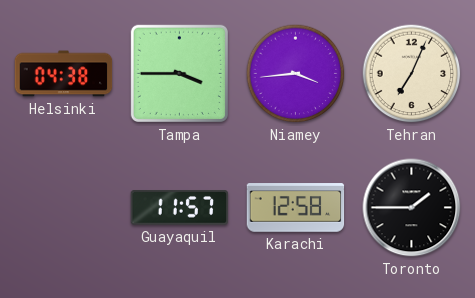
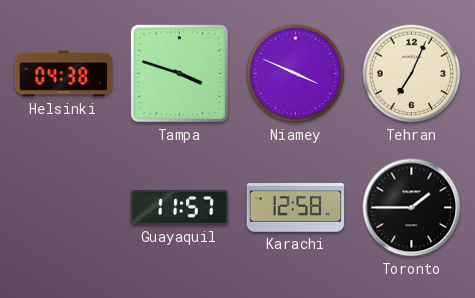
Tampa: 3:45 -> 3:48 (179, 73)
Niamey: 3:44 -> 3:49 (296, 74)
